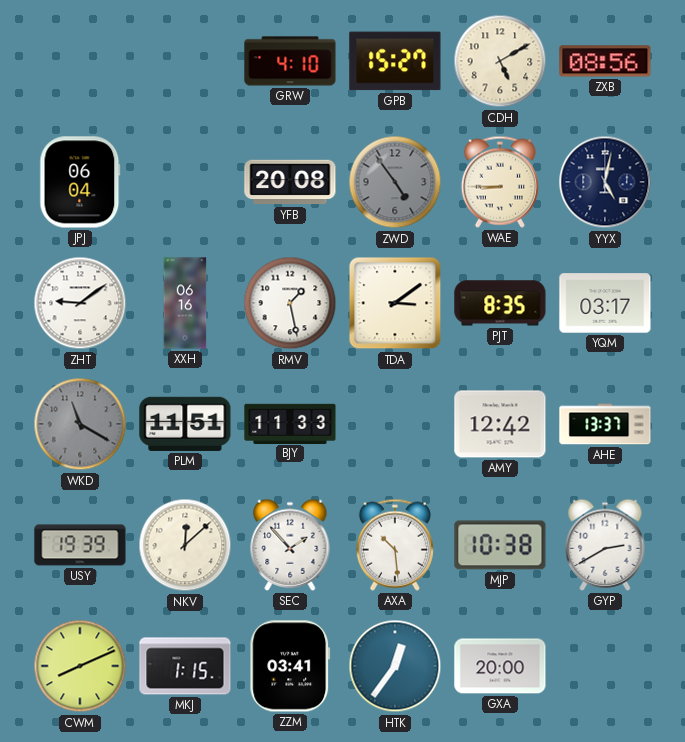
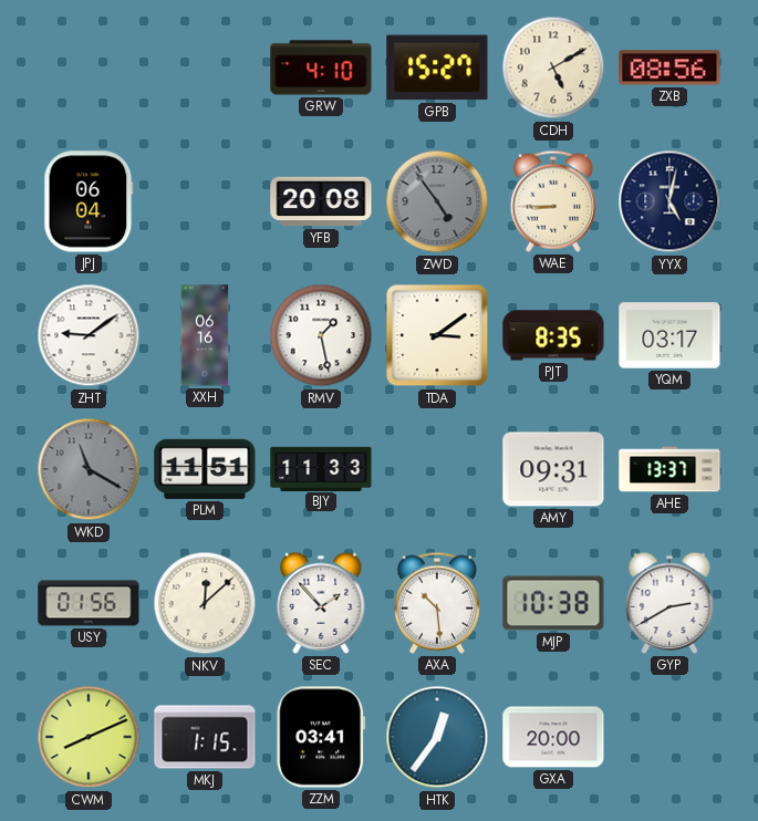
AMY: 12:42 -> 09:31 (553, 469)
USY: 19:39 -> 01:56 (89, 603)
